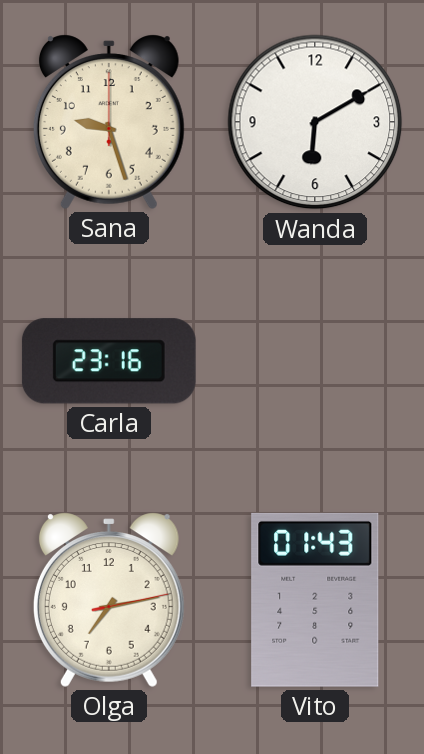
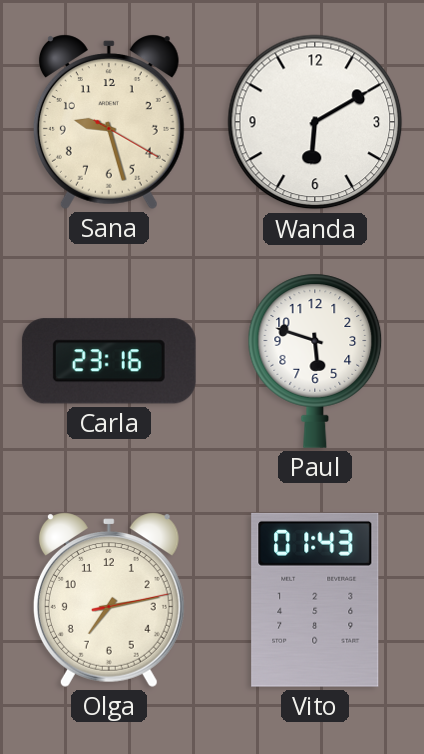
Sana: 9:27:00 -> 9:27:20 (109, 122)
Paul: none -> 5:48 (315, 361)
